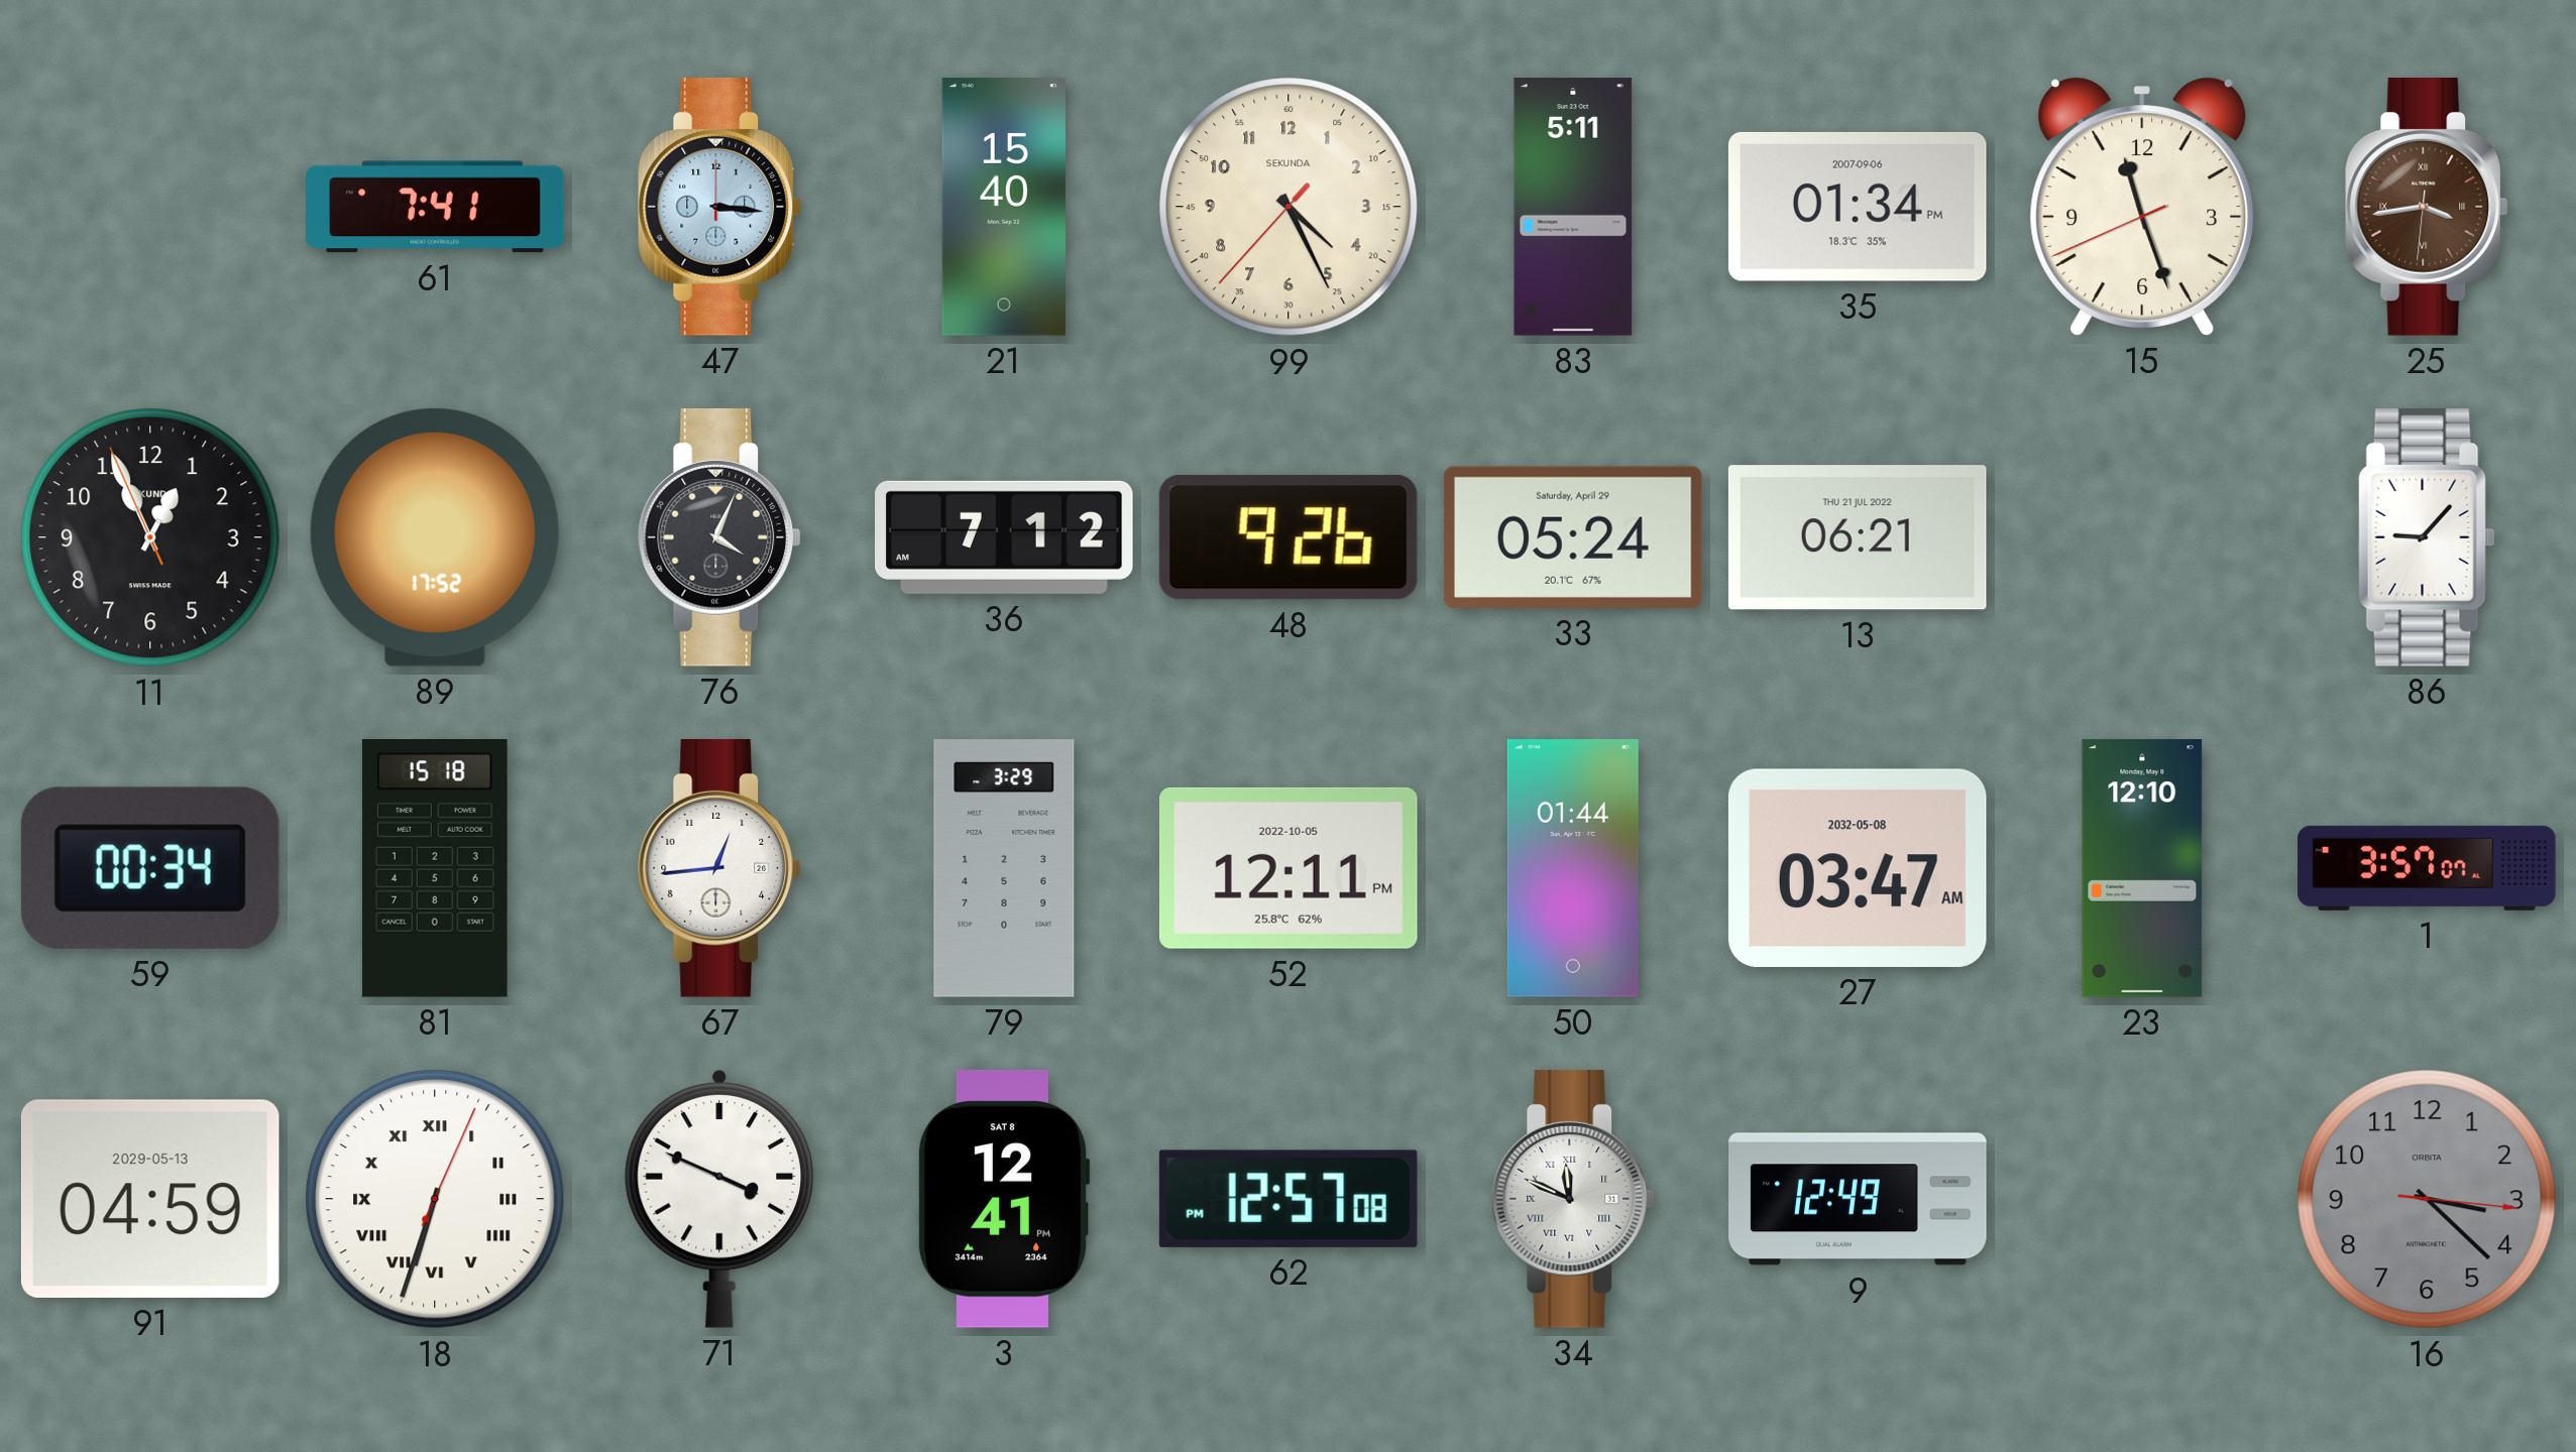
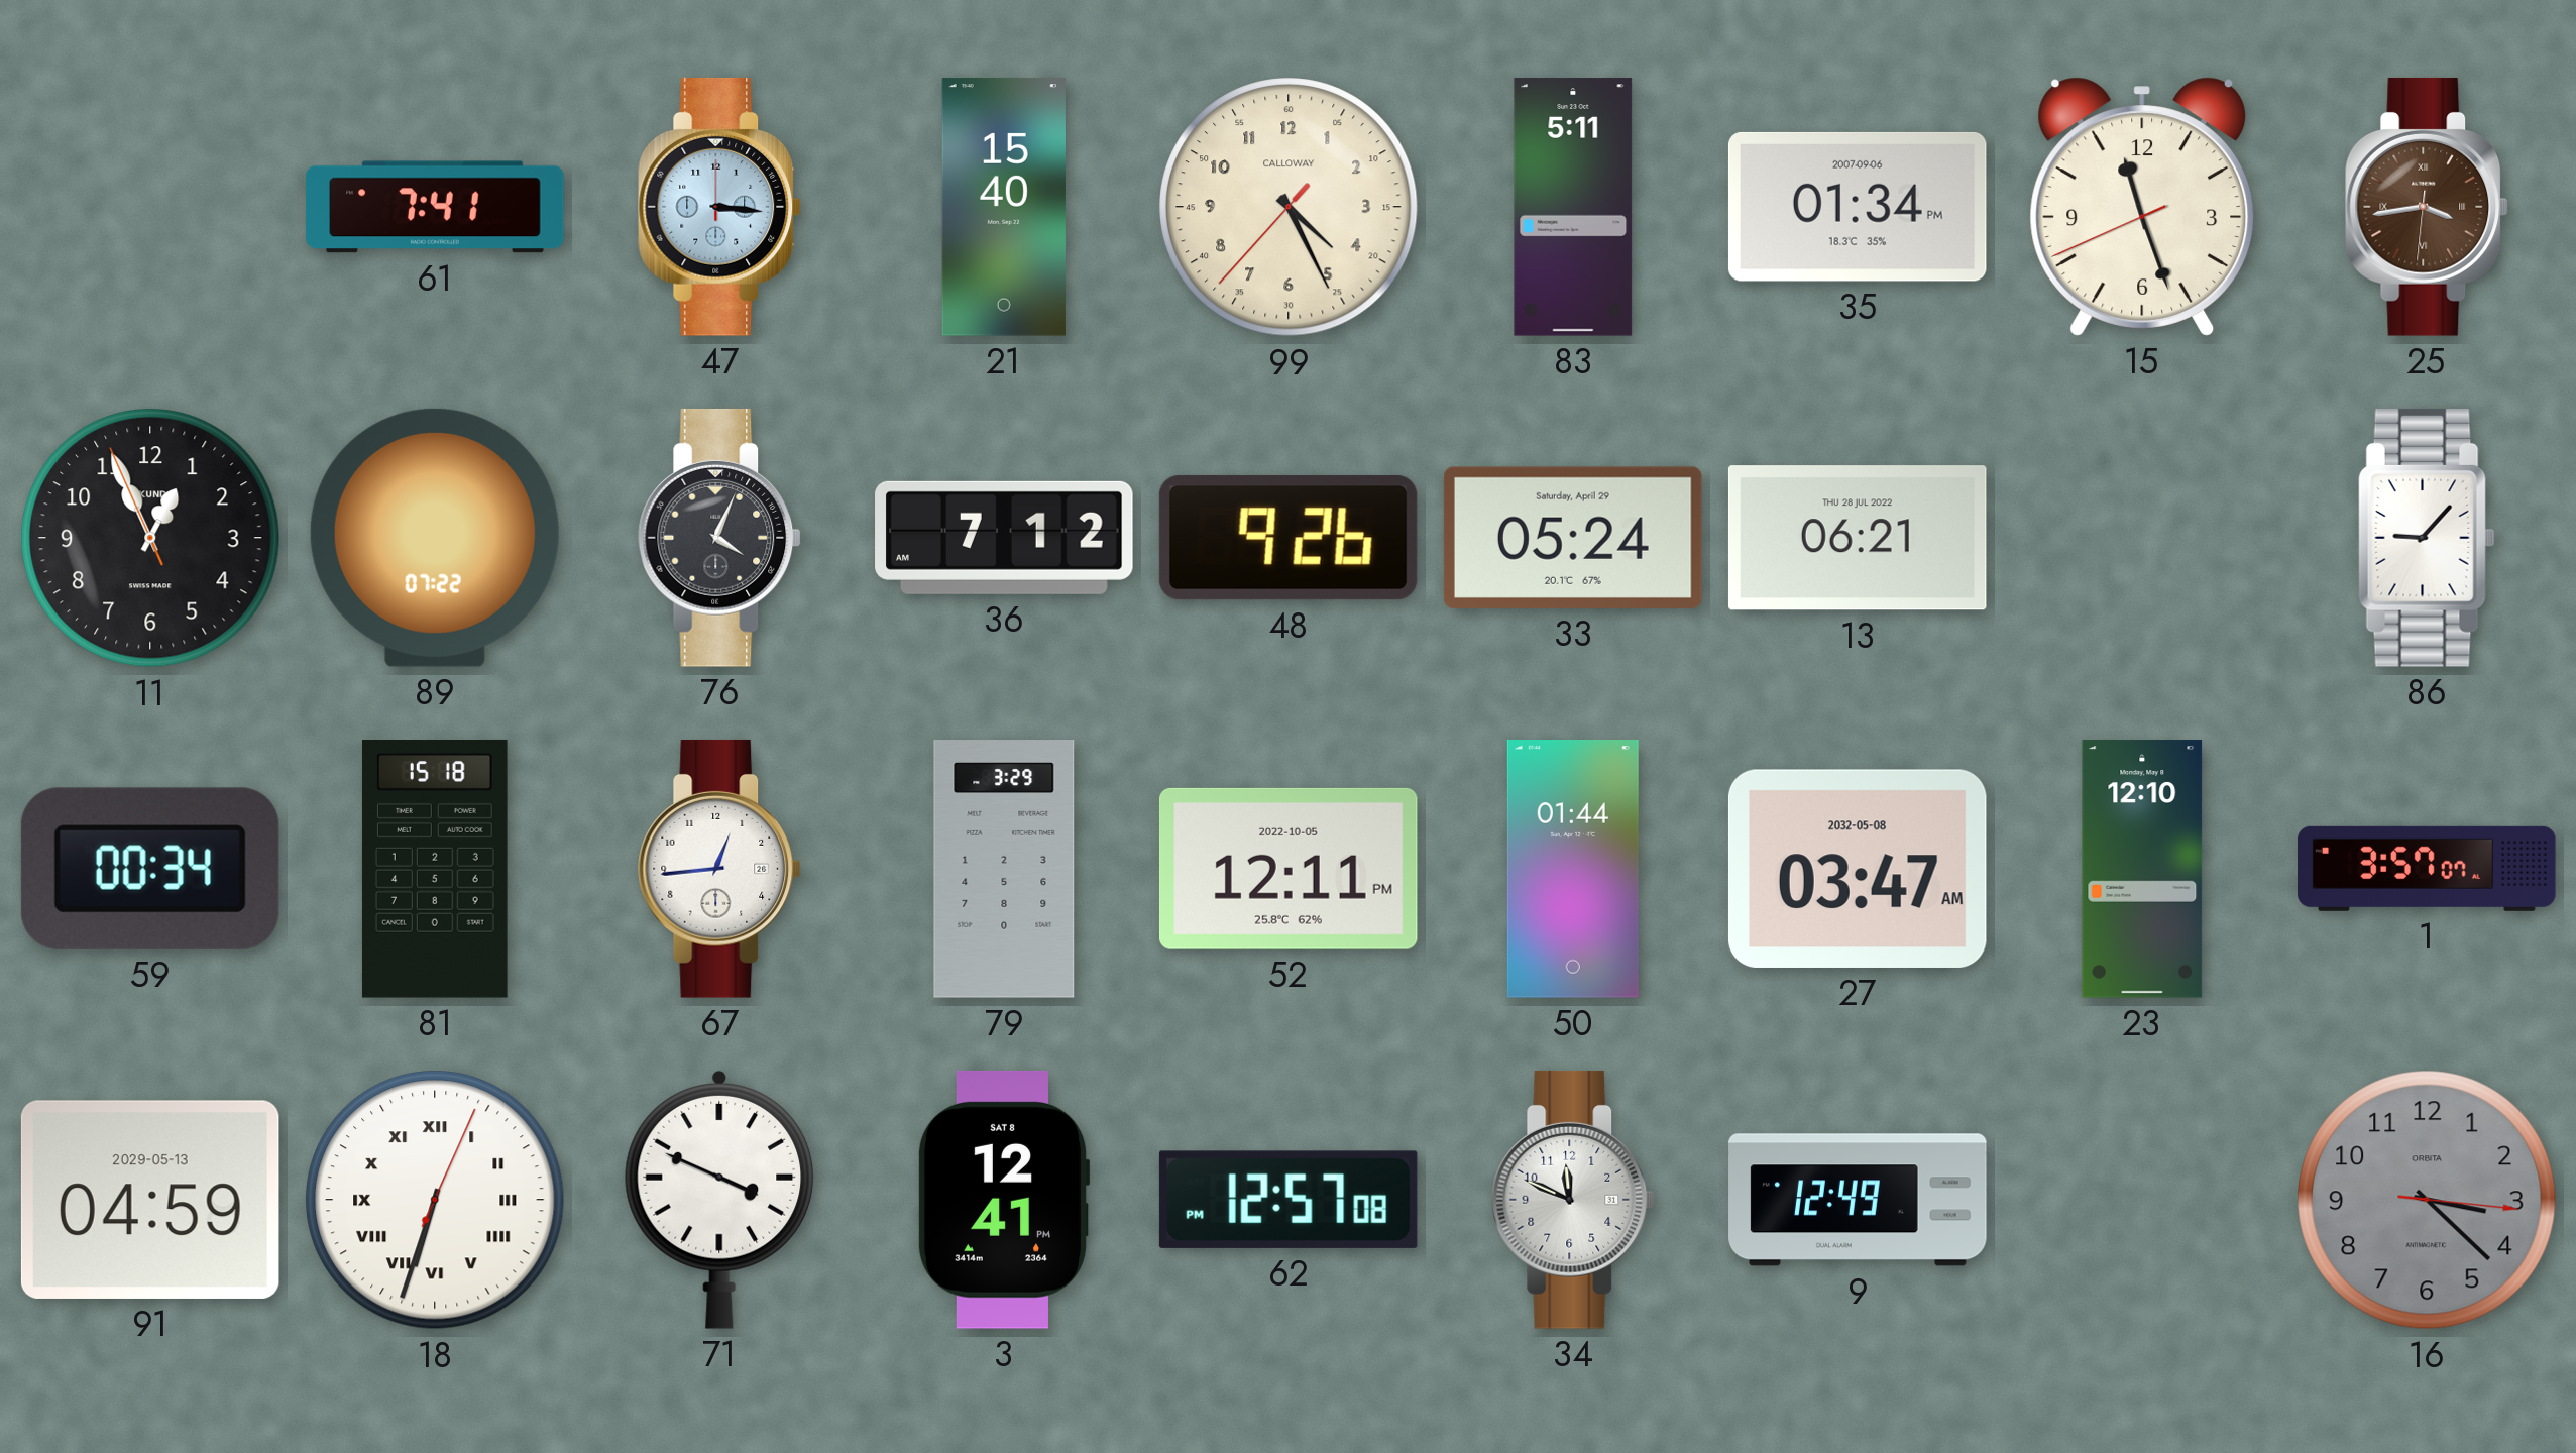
99 brand: SEKUNDA -> CALLOWAY (1289, 207)
89: 17:52 -> 07:22 (435, 538)
13 date: THU 21 JUL 2022 -> THU 28 JUL 2022 (1858, 538)
34 numerals: Roman -> Arabic (1573, 1200)
